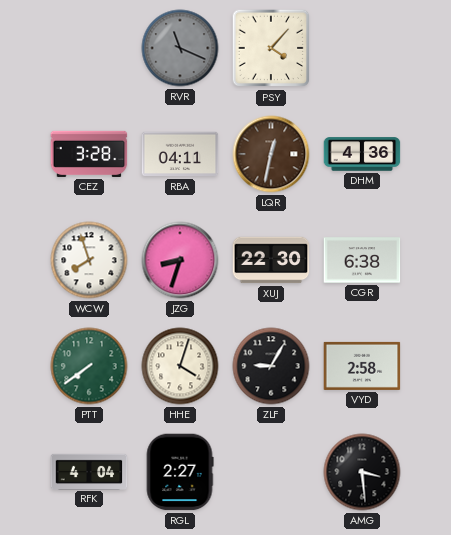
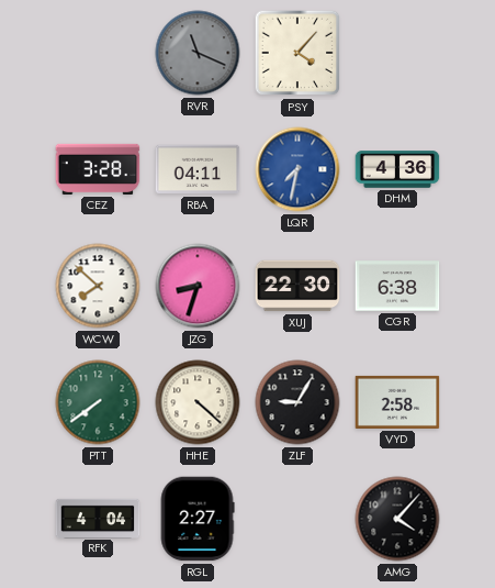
LQR: 12:32 -> 7:32 (297, 169)
LQR dial: brown -> blue (297, 169)
WCW: 7:57 -> 7:52 (98, 286)
HHE: 4:03 -> 4:22 (198, 402)
AMG: 3:29 -> 4:07 (397, 519)
